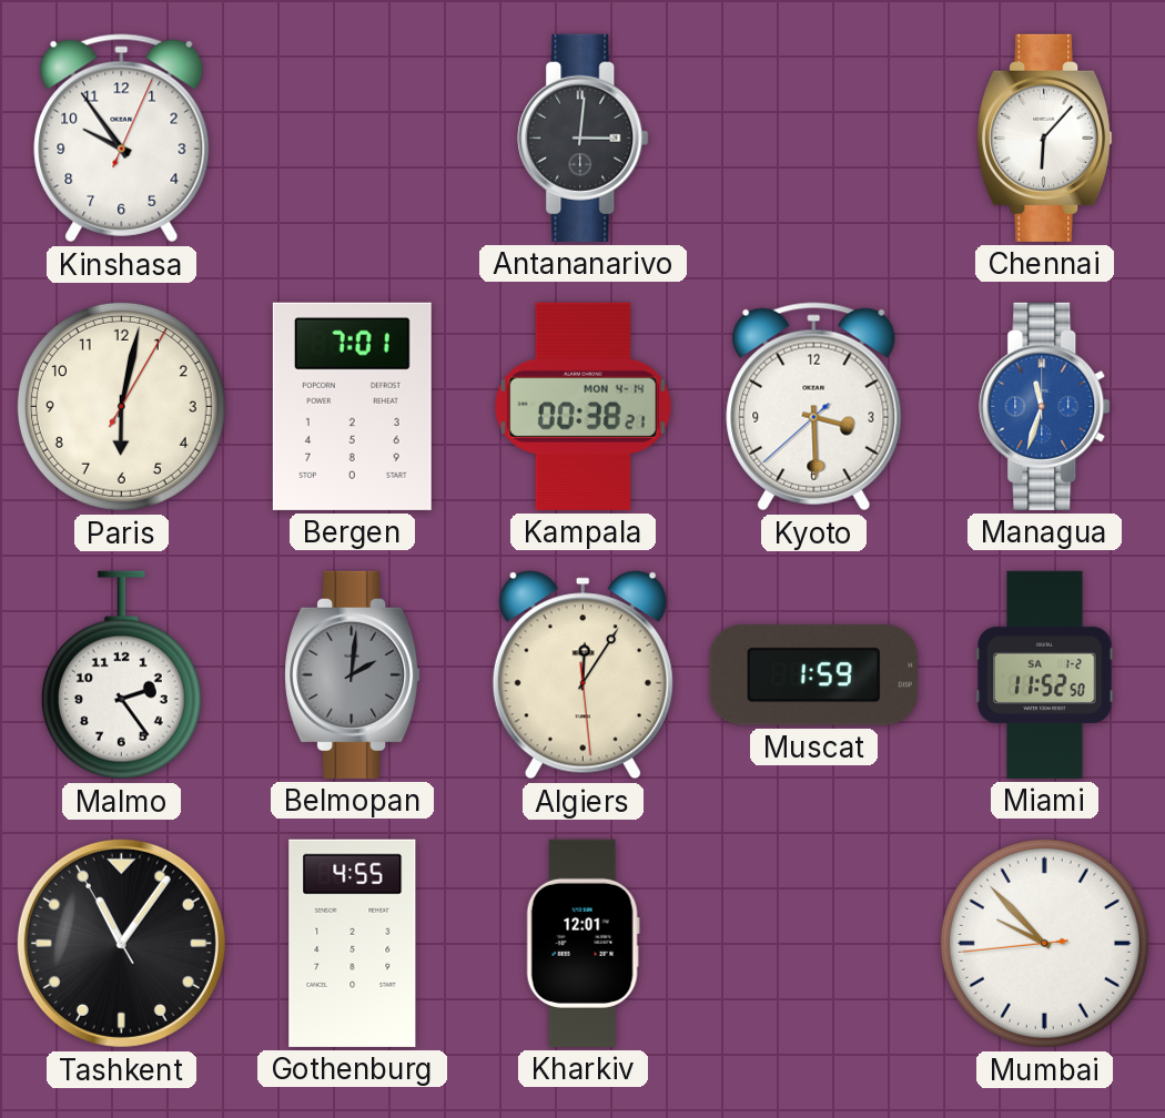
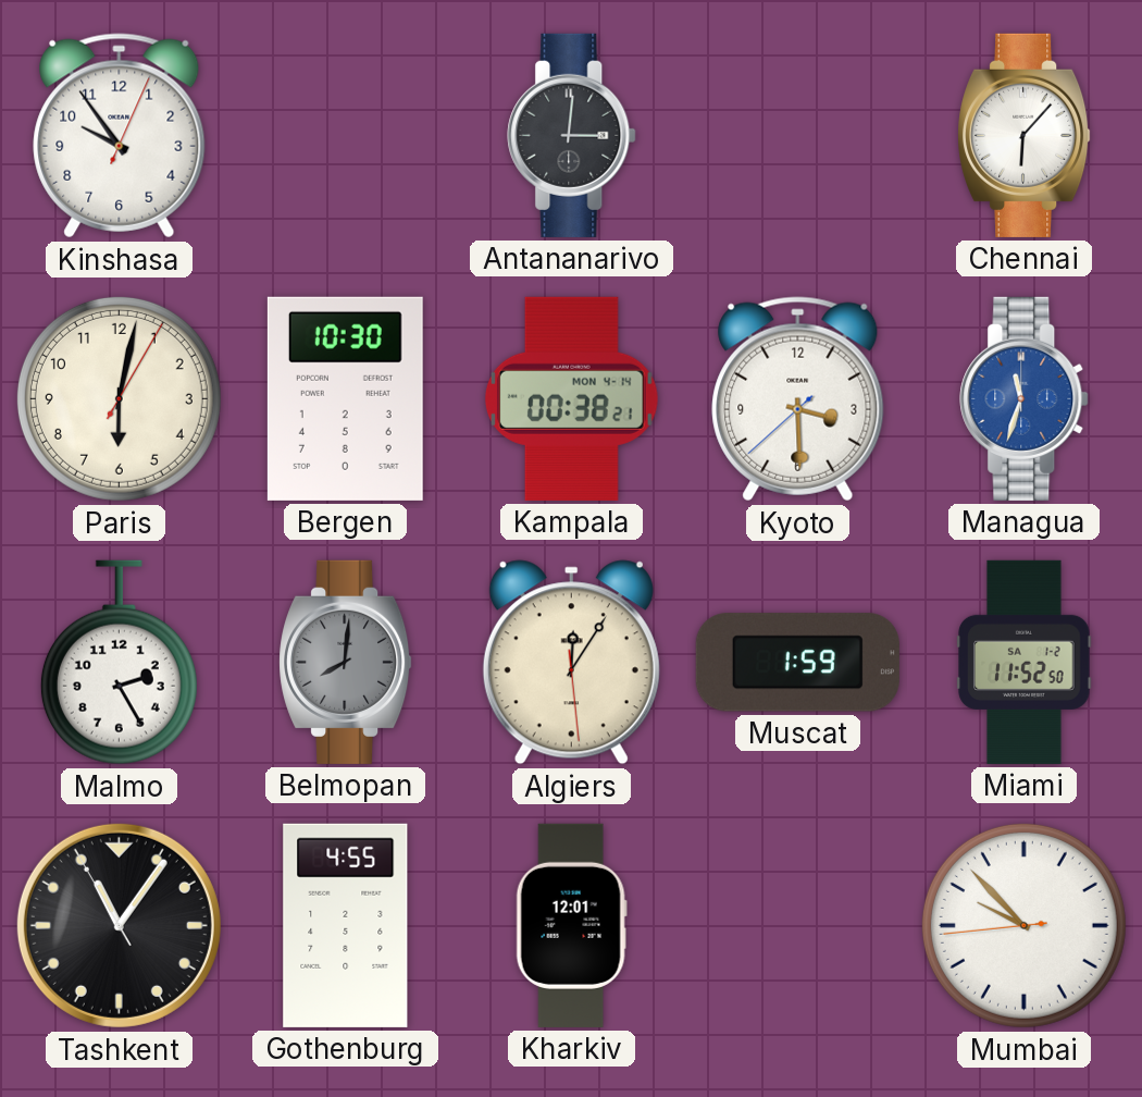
Bergen: 7:01 -> 10:30 (345, 398)
Malmo: 2:24 -> 2:25 (119, 663)
Belmopan: 2:01 -> 8:01 (346, 662)
